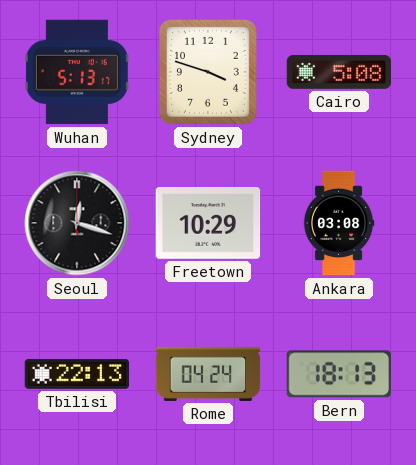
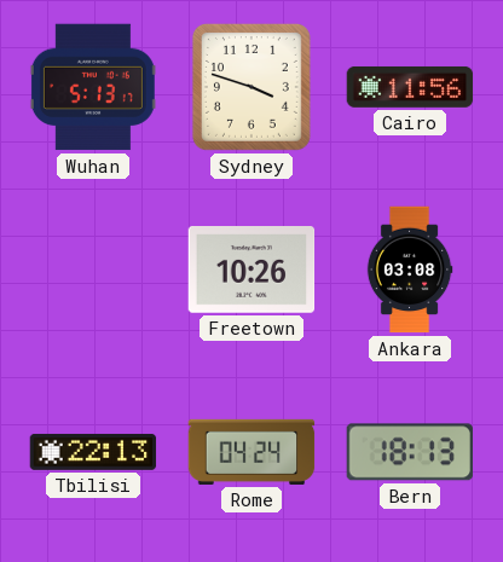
Cairo: 5:08 -> 11:56 (410, 87)
Seoul: 12:18 -> none (77, 223)
Freetown: 10:29 -> 10:26 (251, 271)
